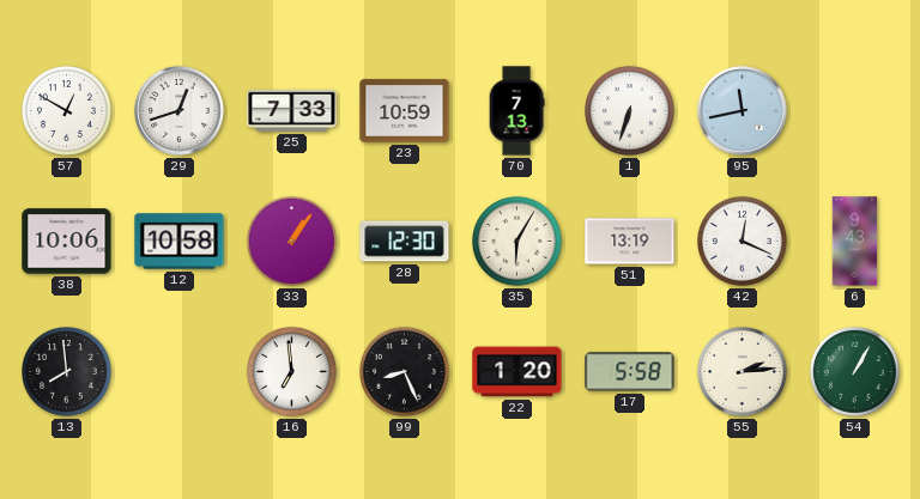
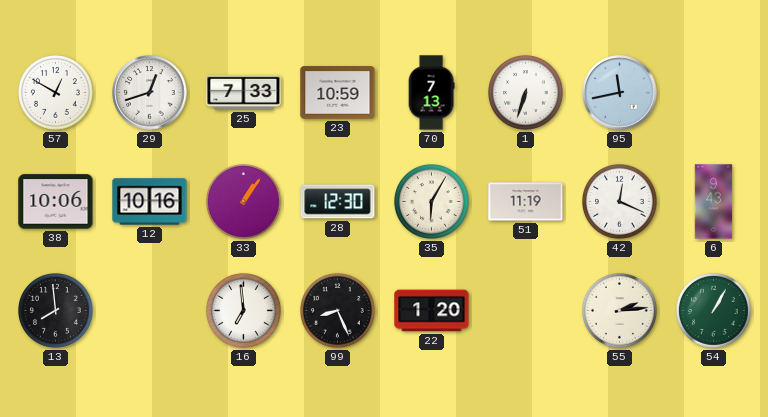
12: 10:58 -> 10:16 (150, 202)
51: 13:19 -> 11:19 (526, 202)
17: 5:58 -> none (630, 372)
